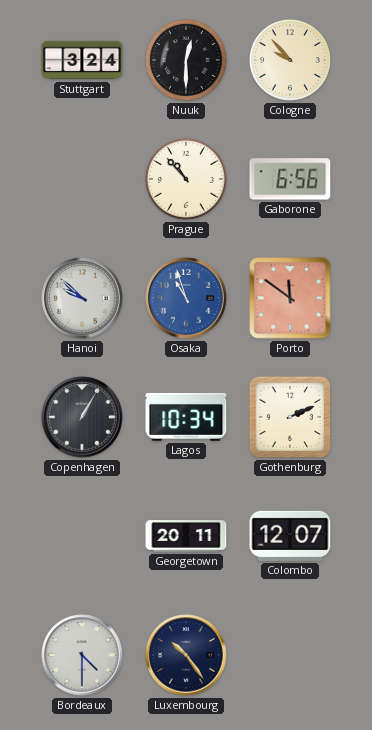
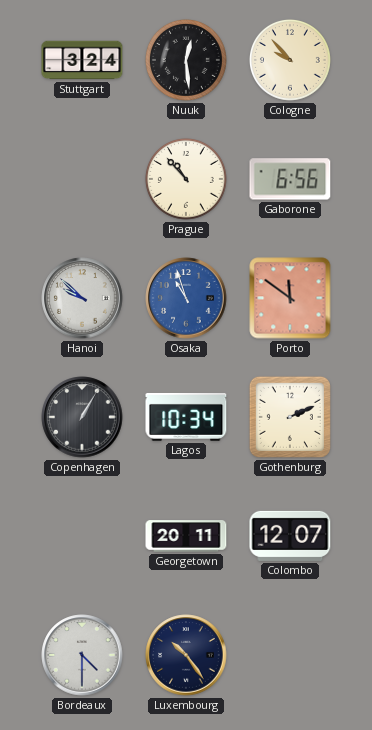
Nuuk: 12:30 -> 12:29 (186, 60)
